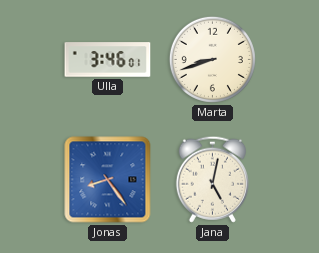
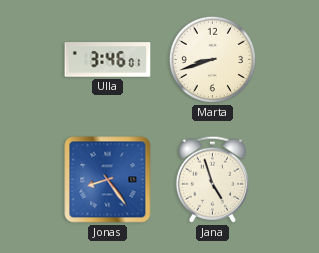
Jana: 5:02 -> 4:57 (212, 179)
